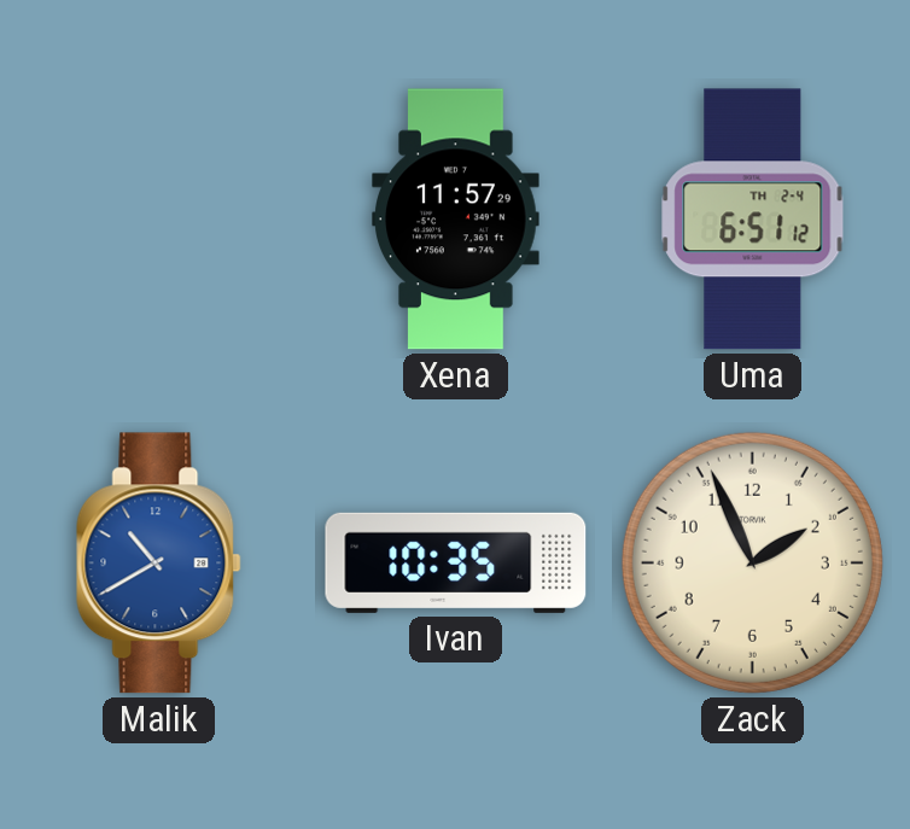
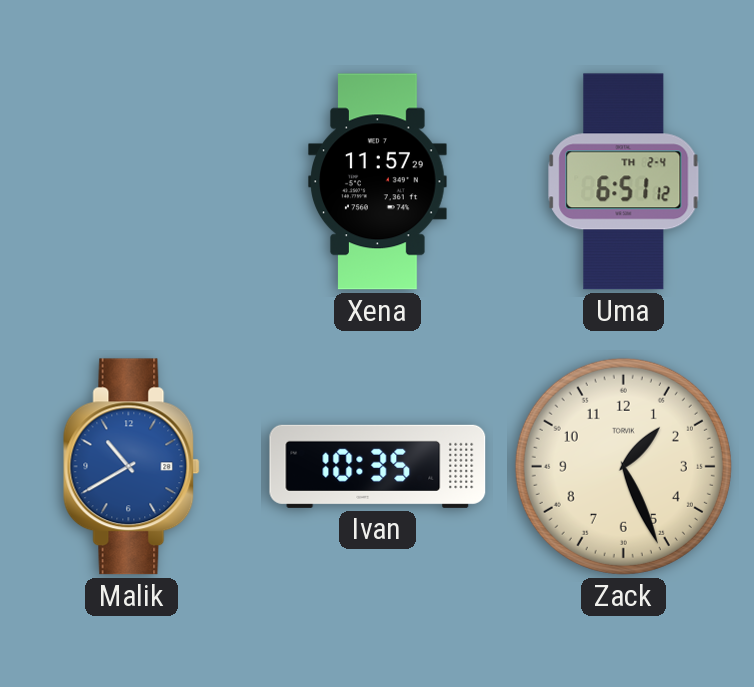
Zack: 1:56 -> 1:26 (623, 466)
